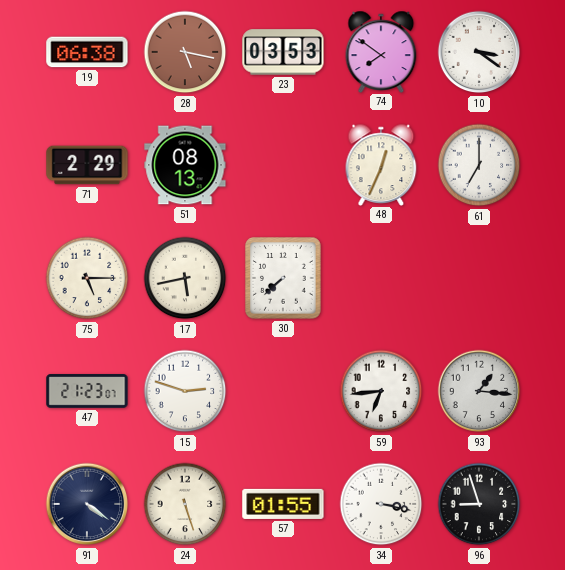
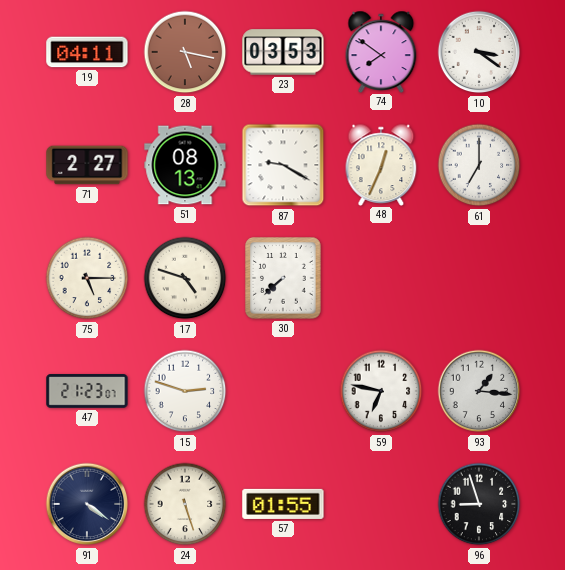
19: 06:38 -> 04:11 (87, 52)
71: 2:29 -> 2:27 (87, 165)
87: none -> 9:20 (283, 165)
17: 5:43 -> 4:48 (185, 278)
59: 6:44 -> 6:47 (381, 391)
34: 3:17 -> none (381, 504)
